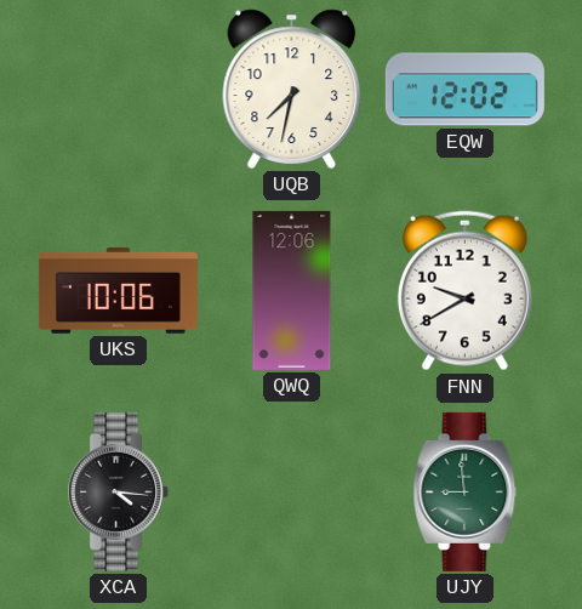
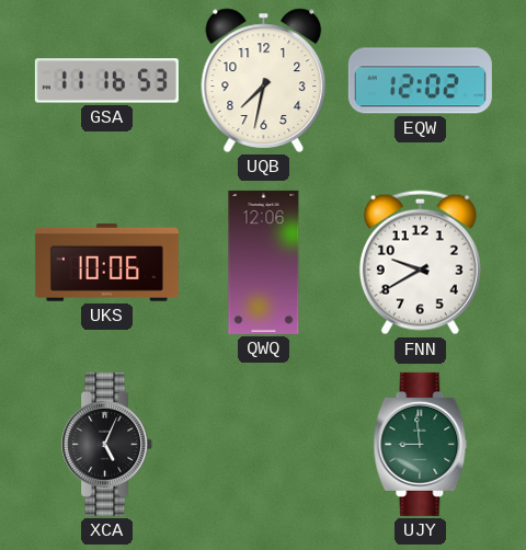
GSA: none -> 11:16 (106, 81)
XCA: 4:16 -> 5:04 (107, 444)
